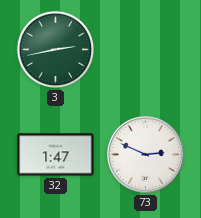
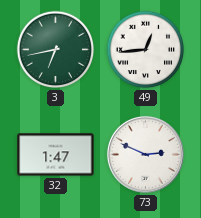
3: 2:43 -> 6:43 (56, 50)
49: none -> 12:44 (146, 50)
